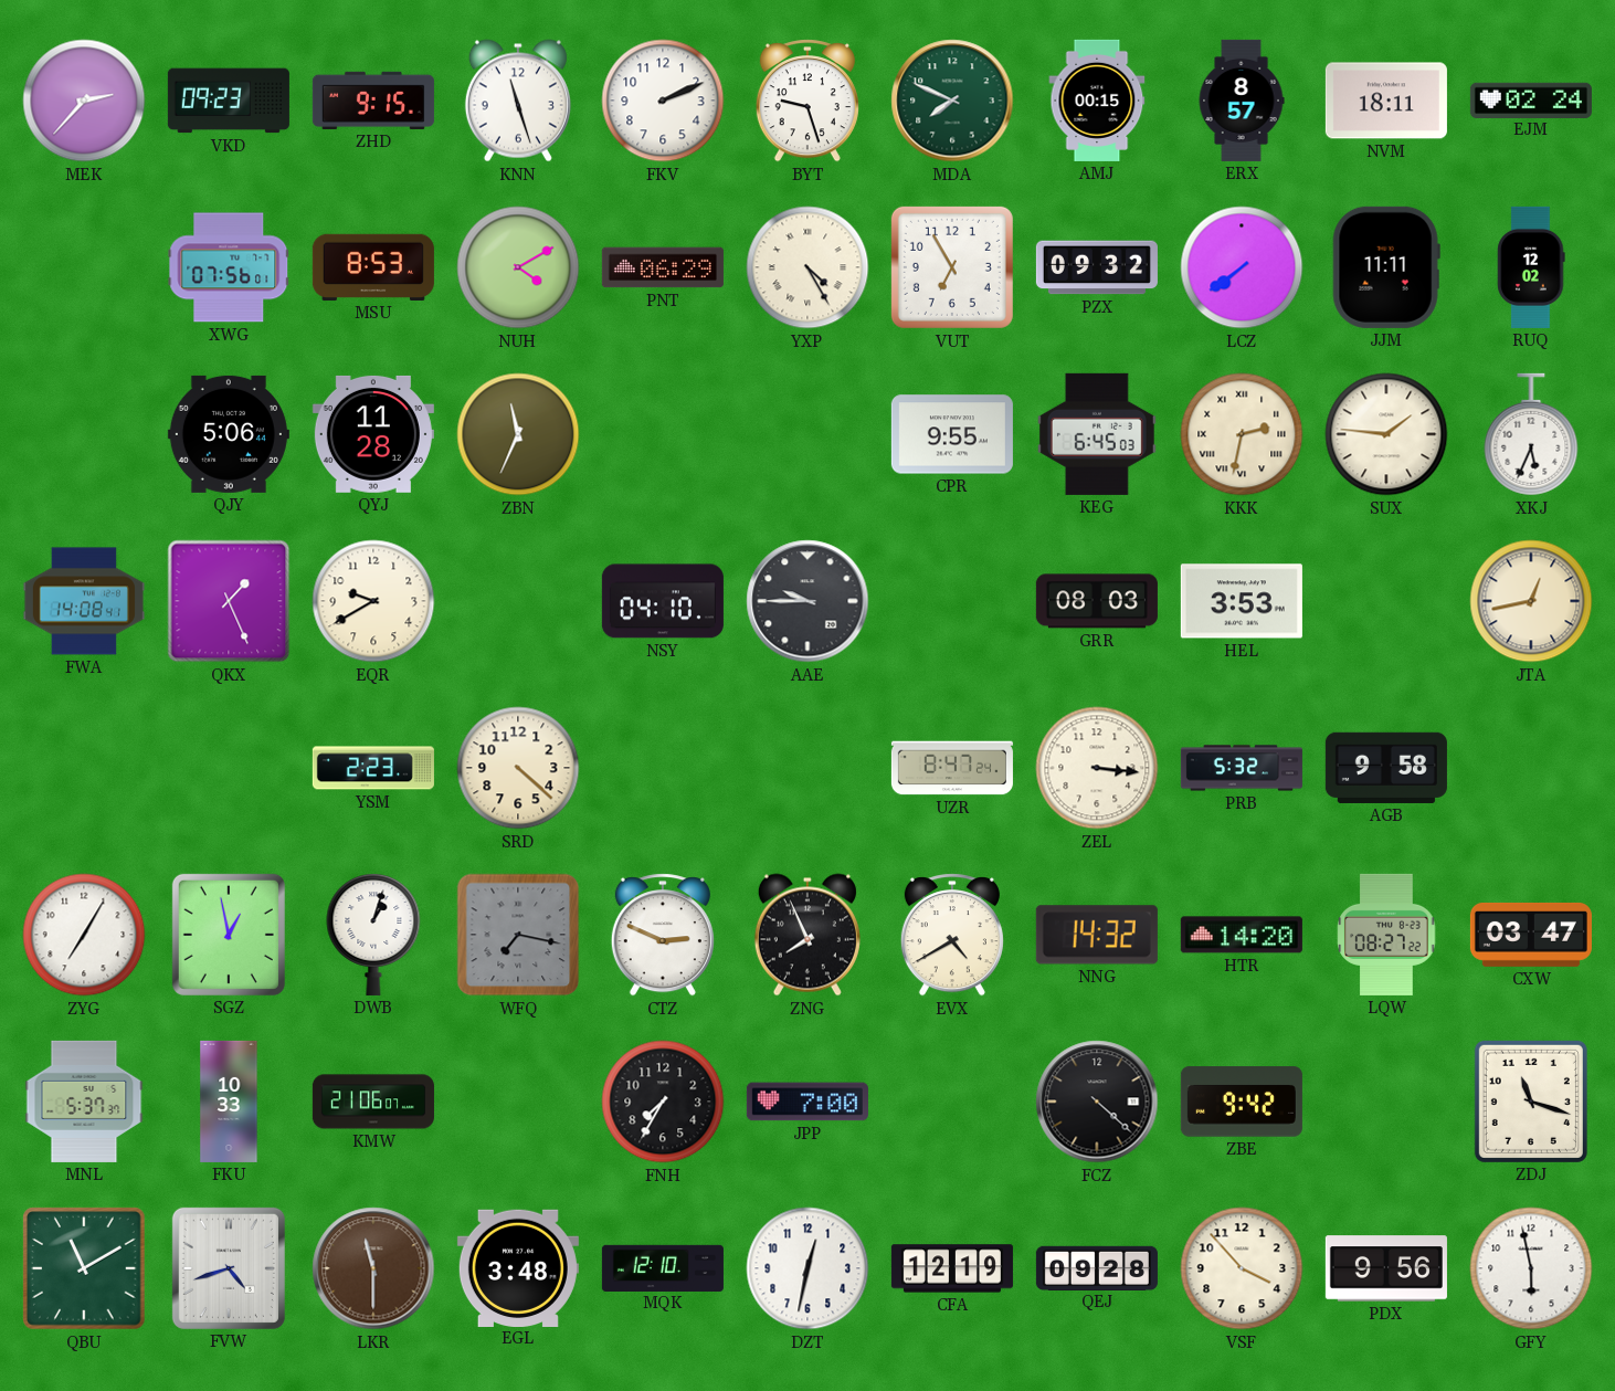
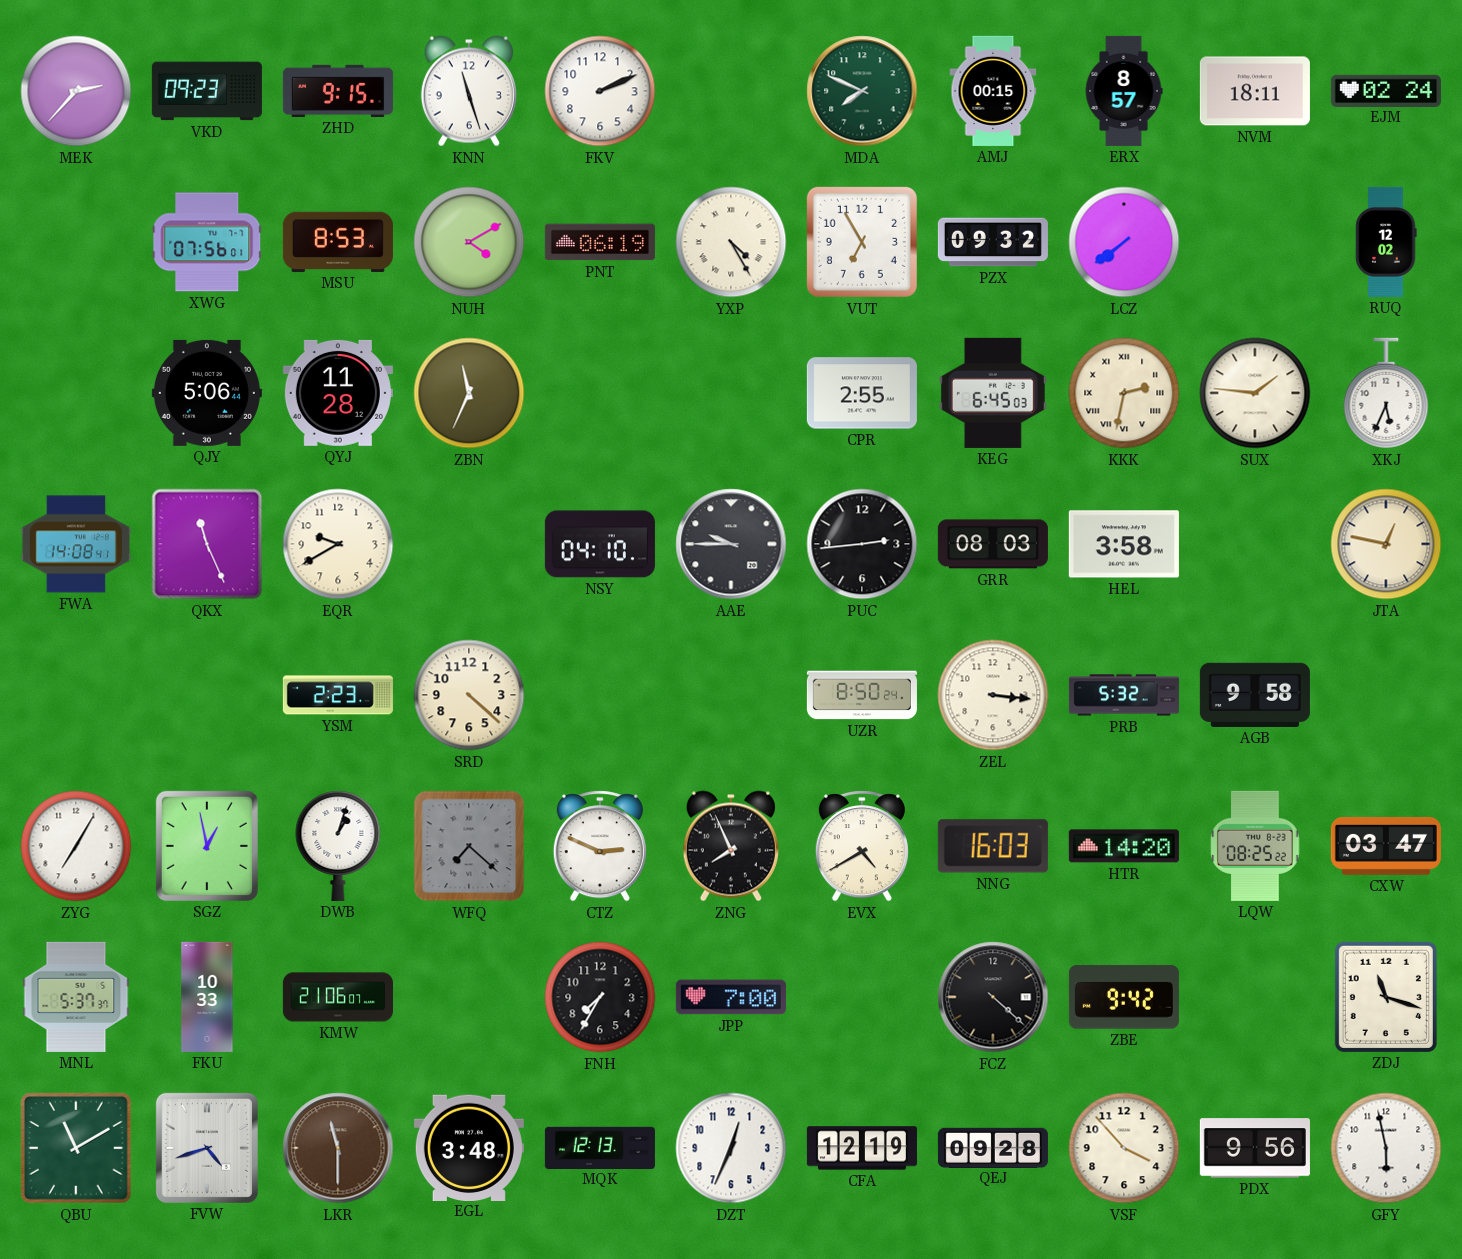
BYT: 9:27 -> none (807, 101)
PNT: 06:29 -> 06:19 (600, 242)
JJM: 11:11 -> none (1386, 267)
CPR: 9:55 -> 2:55 (862, 393)
QKX: 1:26 -> 11:26 (207, 544)
PUC: none -> 2:44 (862, 544)
HEL: 3:53 -> 3:58 (1124, 544)
JTA: 12:43 -> 12:47 (1386, 544)
UZR: 8:47 -> 8:50 (862, 695)
WFQ: 7:17 -> 7:22 (469, 846)
NNG: 14:32 -> 16:03 (993, 846)
LQW: 08:27 -> 08:25 (1255, 846)
MQK: 12:10 -> 12:13 (600, 1147)
DZT: 12:32 -> 12:34 (731, 1148)
